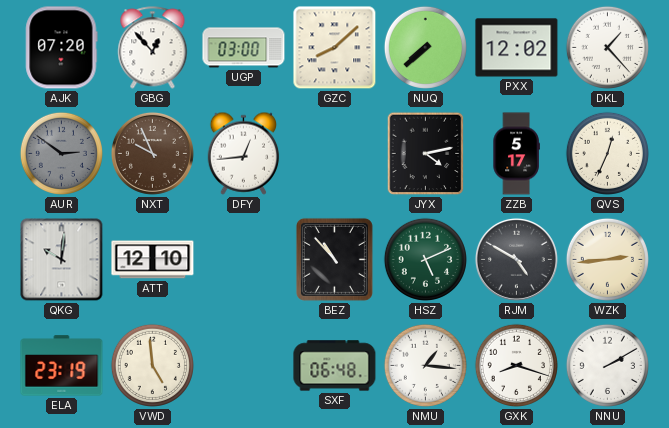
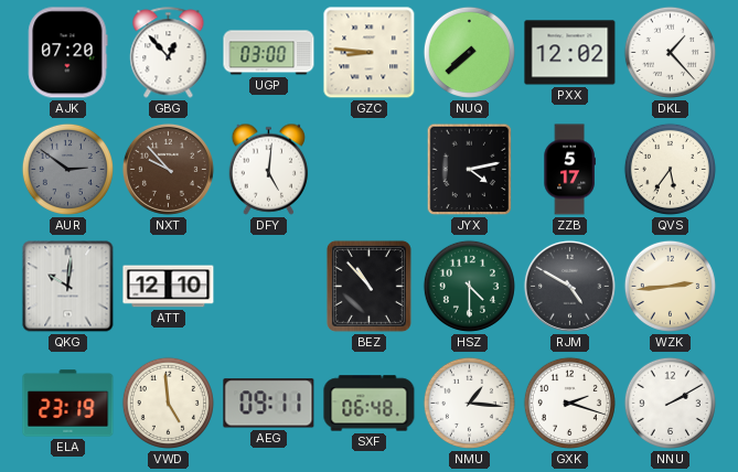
GZC: 8:08 -> 8:46 (370, 53)
NXT: 9:56 -> 9:53 (168, 169)
DFY: 12:44 -> 5:01 (269, 169)
QVS: 12:34 -> 5:36 (670, 169)
HSZ: 5:11 -> 4:30 (469, 286)
AEG: none -> 09:11 (269, 404)
GXK: 8:18 -> 2:18 (569, 403)
